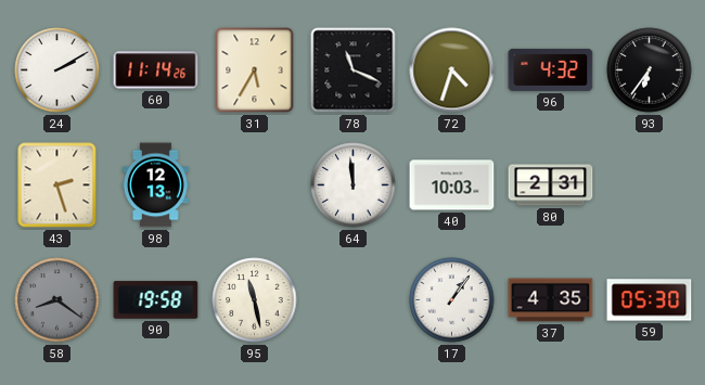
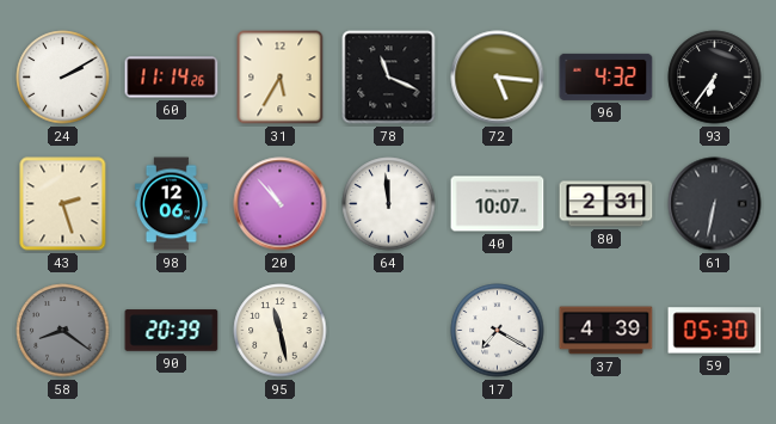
72: 4:33 -> 5:16 (498, 78)
98: 12:13 -> 12:06 (171, 204)
20: none -> 10:53 (281, 204)
40: 10:03 -> 10:07 (498, 204)
61: none -> 6:32 (715, 204)
90: 19:58 -> 20:39 (172, 331)
17: 1:06 -> 7:20 (498, 331)
37: 4:35 -> 4:39 (606, 331)
